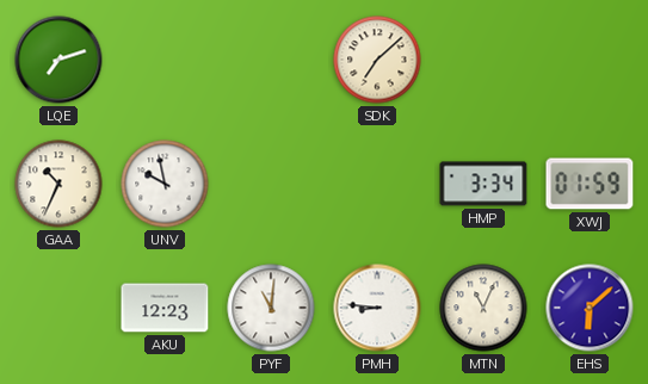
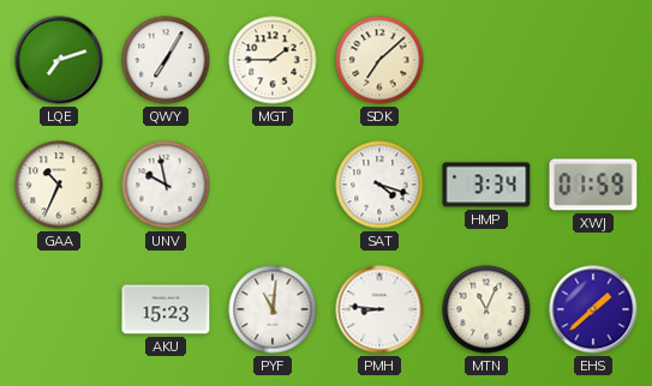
QWY: none -> 7:05 (166, 60)
MGT: none -> 1:45 (273, 60)
SAT: none -> 4:18 (379, 185)
AKU: 12:23 -> 15:23 (166, 309)
EHS: 6:08 -> 1:38 (593, 309)
